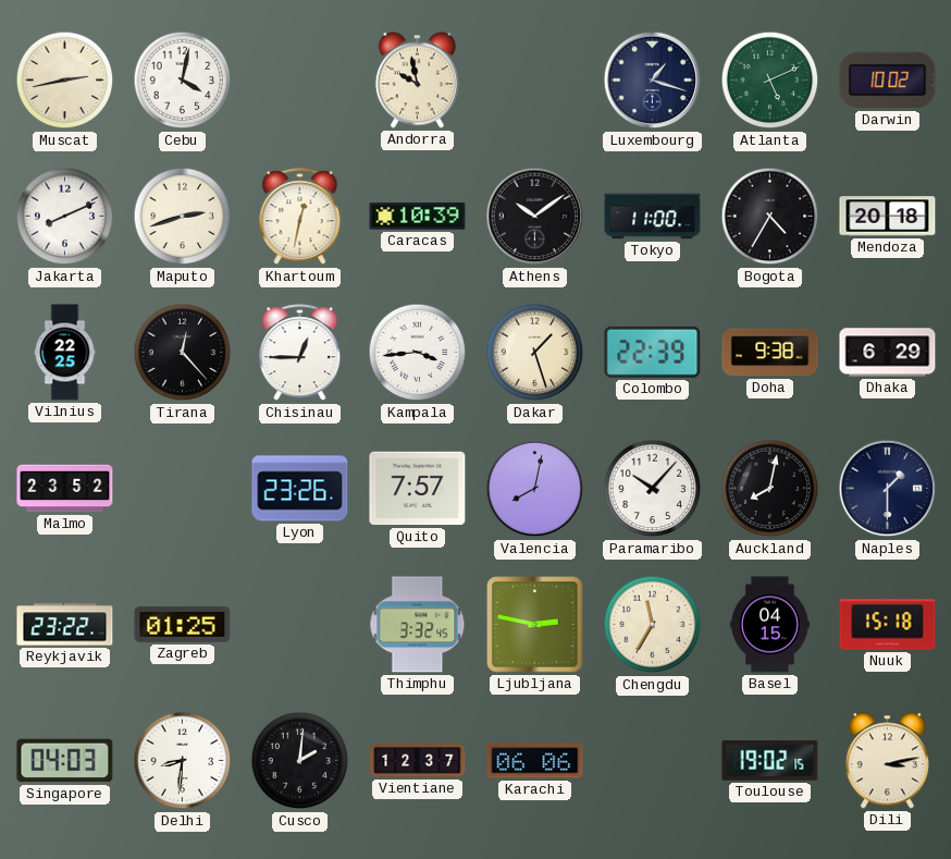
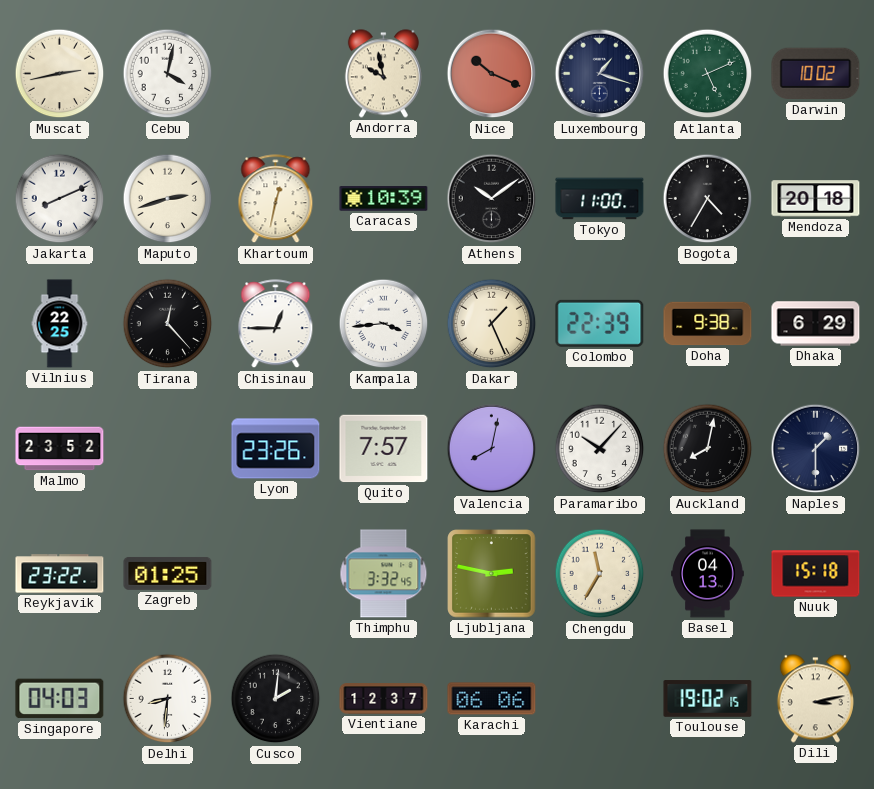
Nice: none -> 10:19 (492, 74)
Dakar: 1:27 -> 1:26 (492, 324)
Basel: 04:15 -> 04:13 (708, 574)
